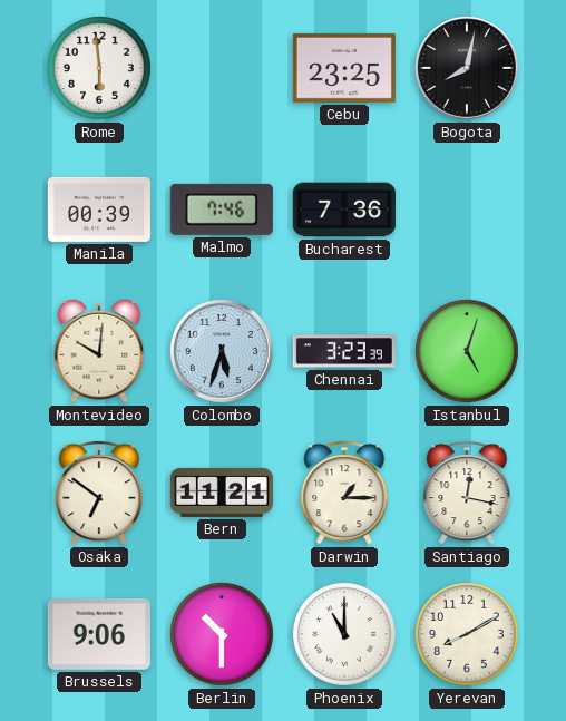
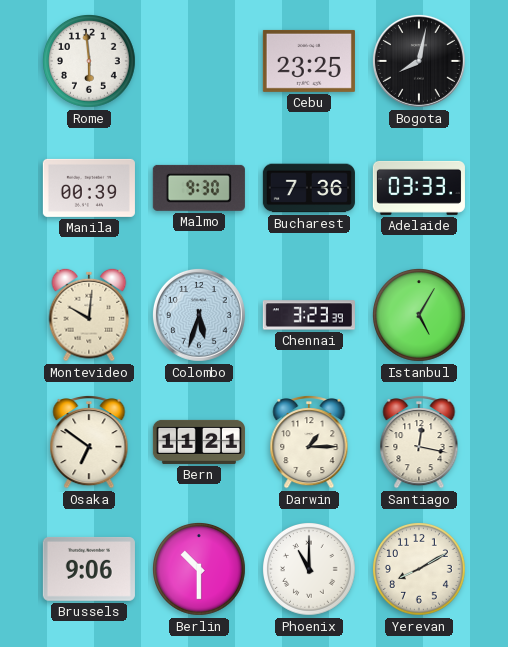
Malmo: 7:46 -> 9:30 (199, 188)
Adelaide: none -> 03:33 (419, 188)
Istanbul: 5:03 -> 5:05 (420, 316)
